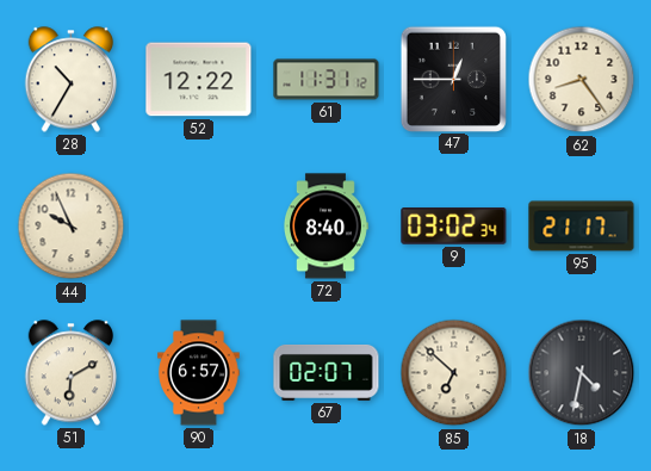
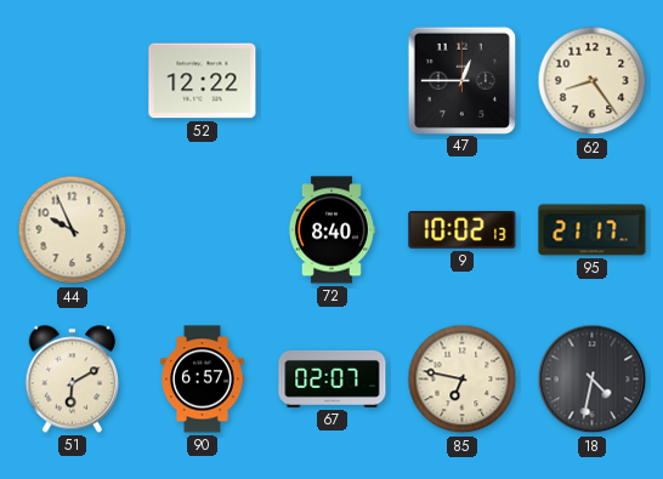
28: 10:35 -> none (72, 80)
61: 11:31 -> none (327, 80)
9: 03:02 -> 10:02 (463, 230)
85: 6:52 -> 6:47 (463, 380)
